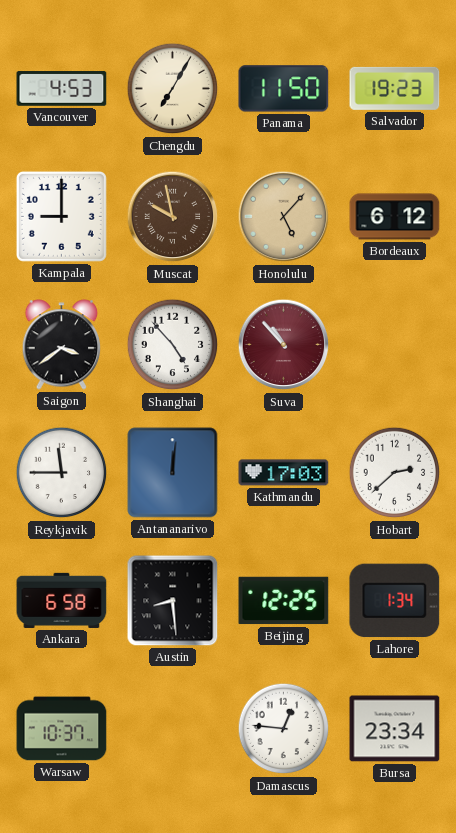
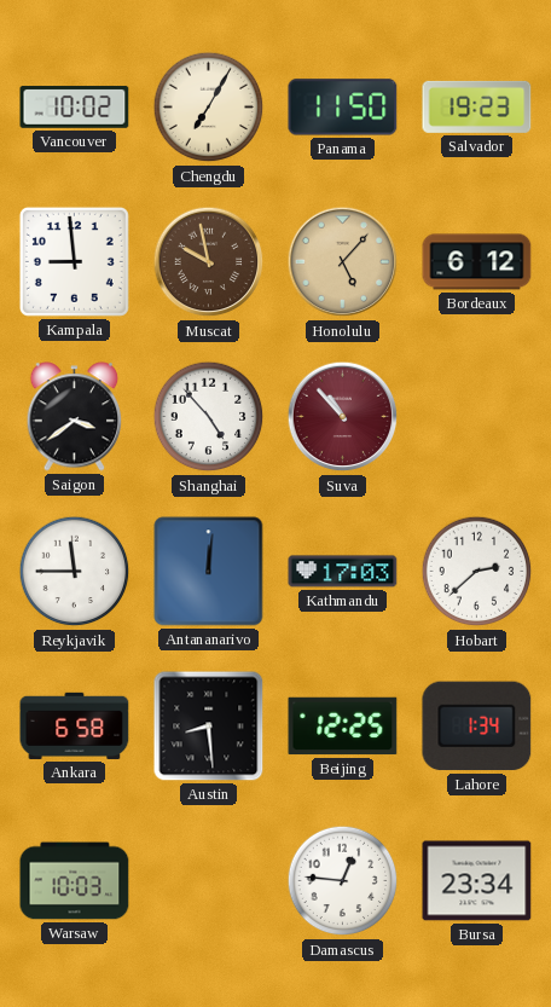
Vancouver: 4:53 -> 10:02 (75, 108)
Kampala: 9:00 -> 8:59 (74, 261)
Warsaw: 10:37 -> 10:03 (75, 881)
